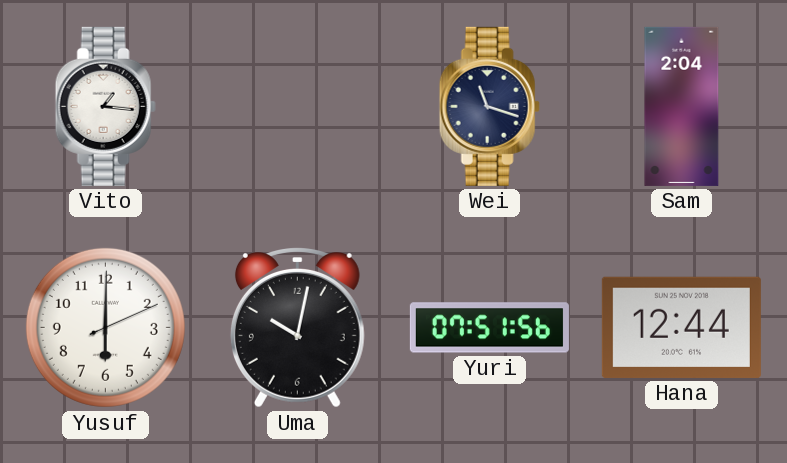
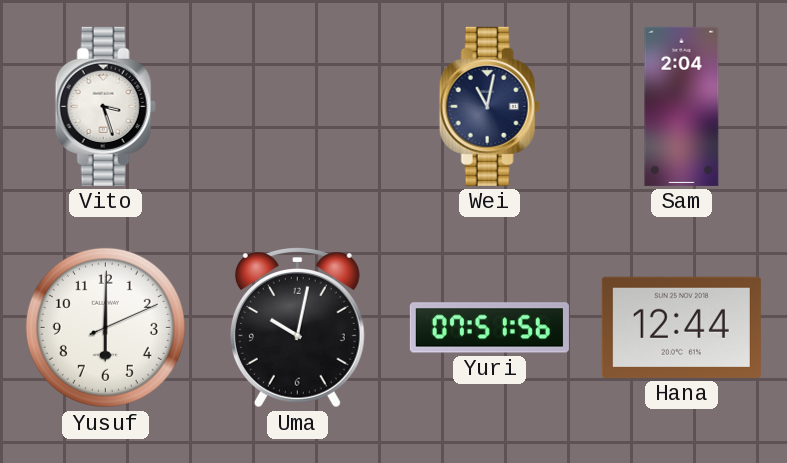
Vito: 1:16 -> 3:27 (105, 106)
Wei: 11:18 -> 11:02 (489, 106)
